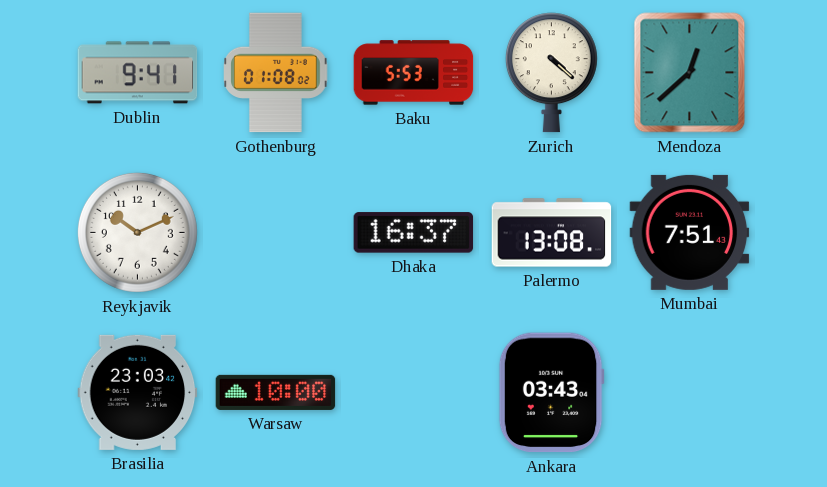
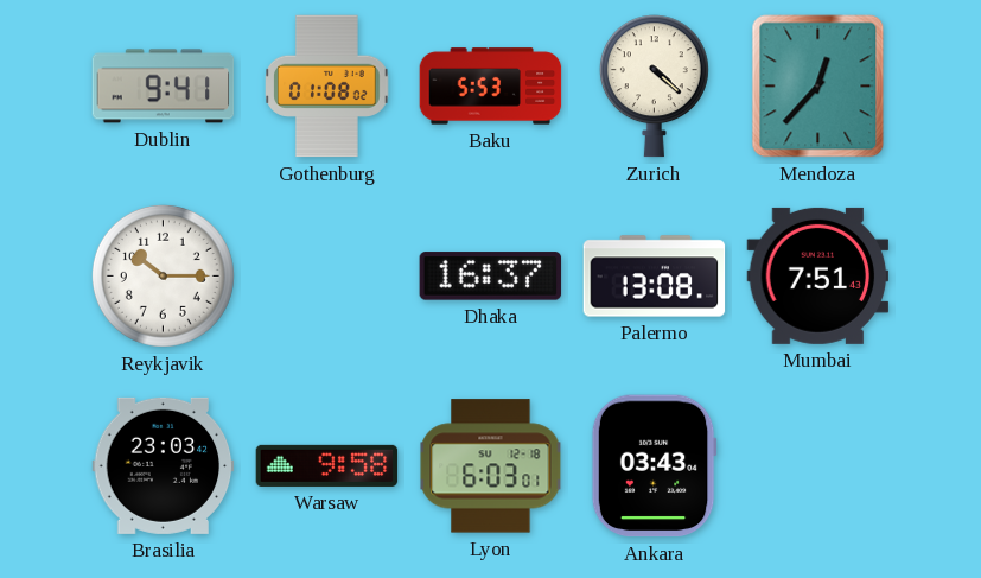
Mendoza: 12:38 -> 12:37 (818, 87)
Reykjavik: 10:11 -> 10:15 (163, 275)
Warsaw: 10:00 -> 9:58 (327, 465)
Lyon: none -> 6:03 (491, 466)
